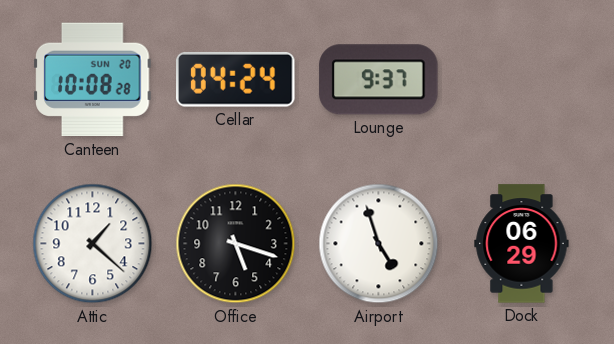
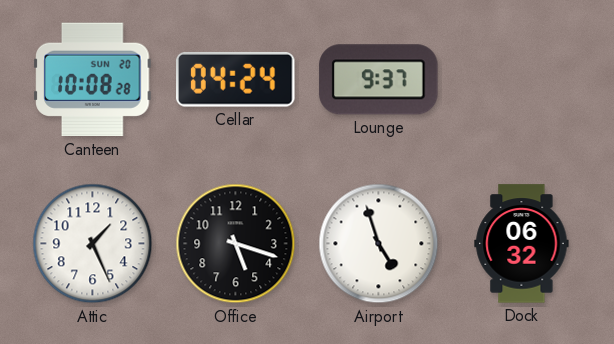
Attic: 1:22 -> 1:26 (93, 244)
Dock: 06:29 -> 06:32 (522, 244)
